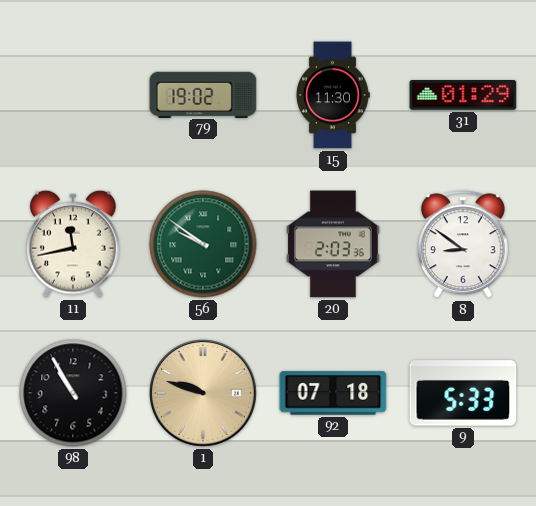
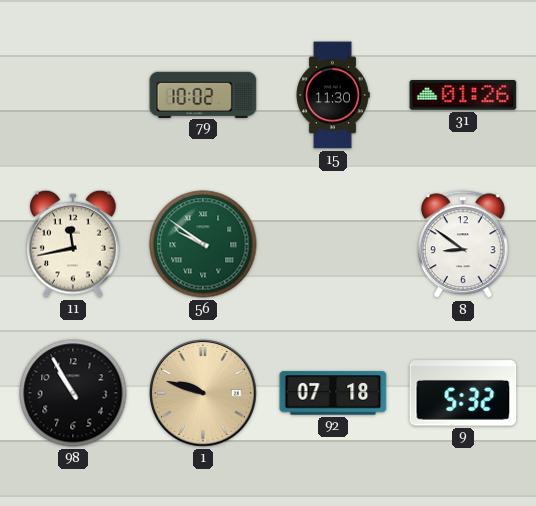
79: 19:02 -> 10:02 (203, 94)
31: 01:29 -> 01:26 (463, 96)
20: 2:03 -> none (333, 244)
9: 5:33 -> 5:32 (463, 393)
